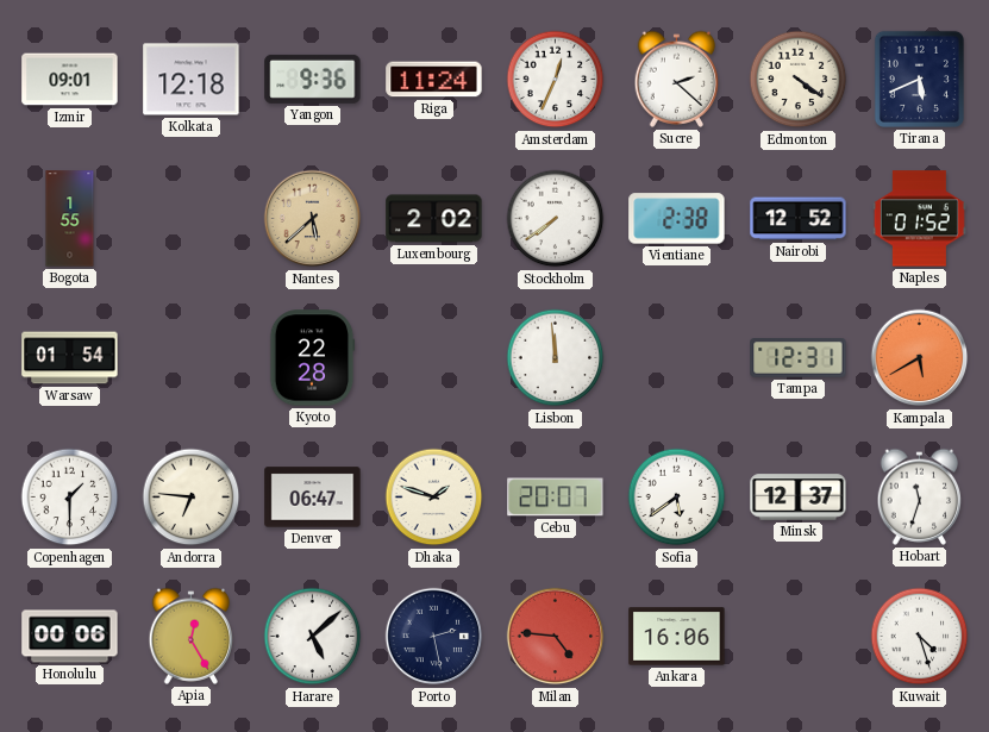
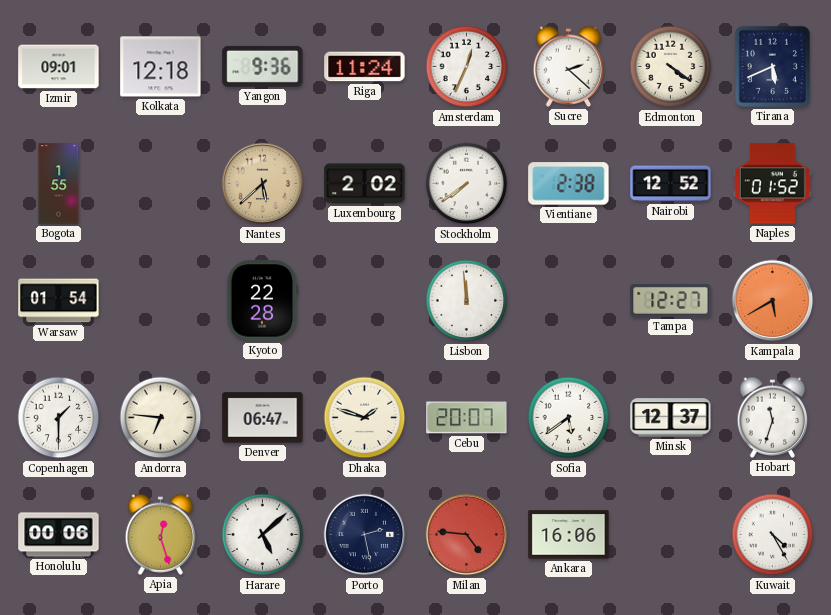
Tampa: 12:31 -> 12:27 (671, 301)
Apia: 12:25 -> 12:27 (161, 534)
Kuwait: 4:27 -> 4:25 (773, 535)
